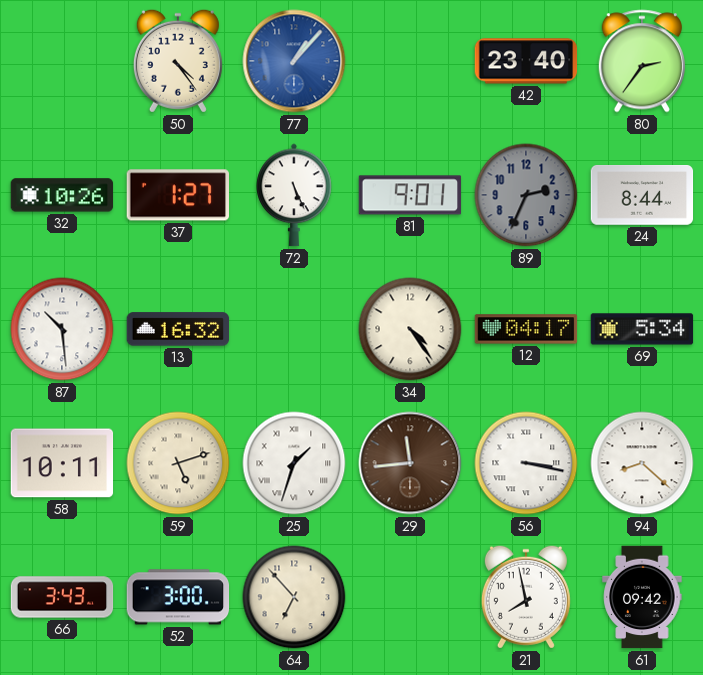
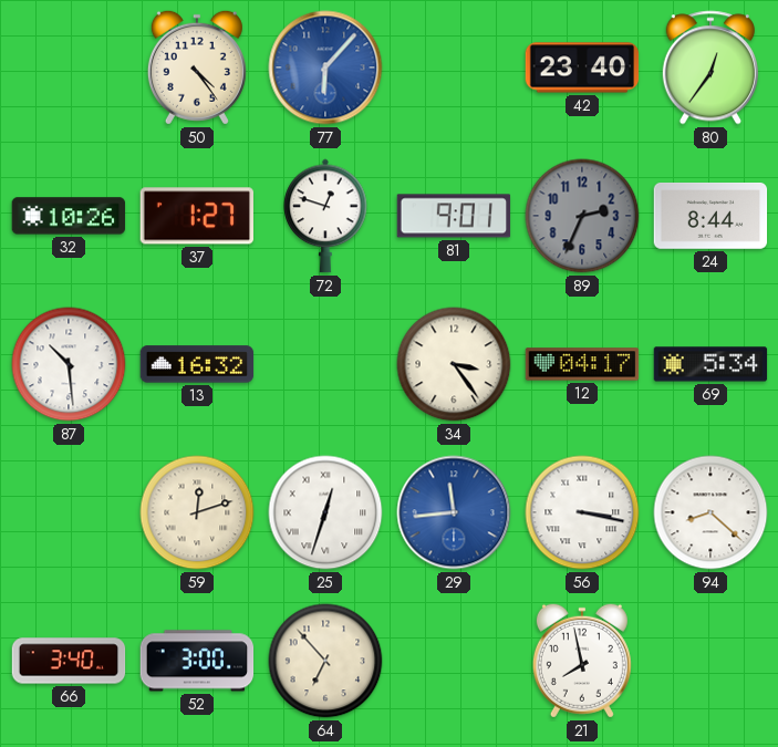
77: 1:07 -> 6:07 (325, 68)
80: 2:36 -> 12:36 (710, 68)
72: 5:26 -> 12:48 (325, 216)
34: 4:24 -> 3:24 (454, 364)
58: 10:11 -> none (62, 463)
59: 5:12 -> 12:12 (197, 512)
25: 1:33 -> 12:33 (325, 512)
29 dial: brown -> blue (454, 512)
66: 3:43 -> 3:40 (69, 661)
61: 09:42 -> none (642, 597)
